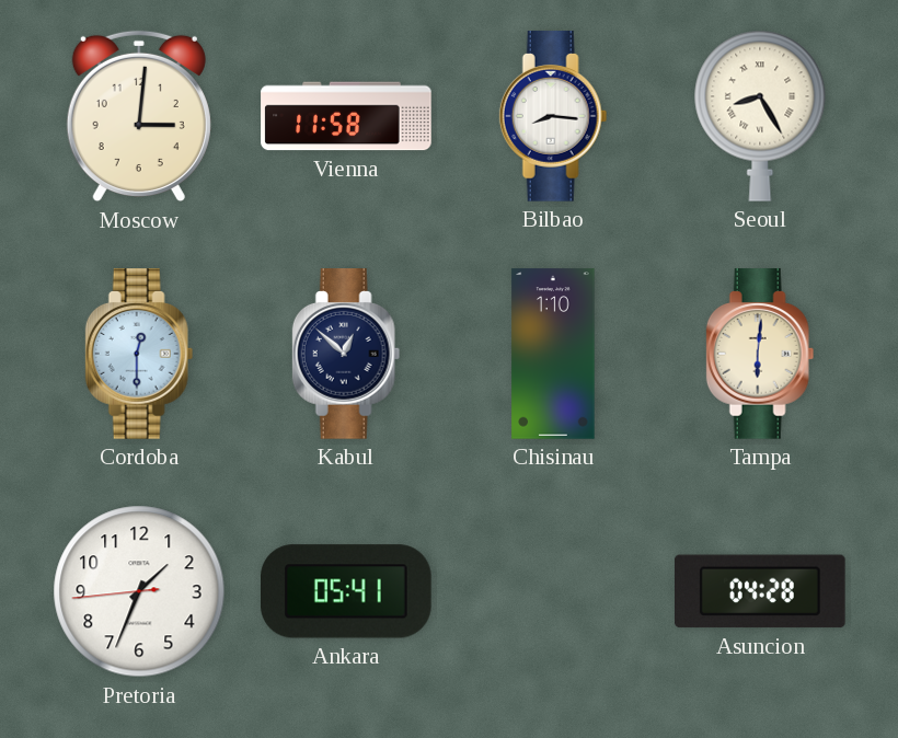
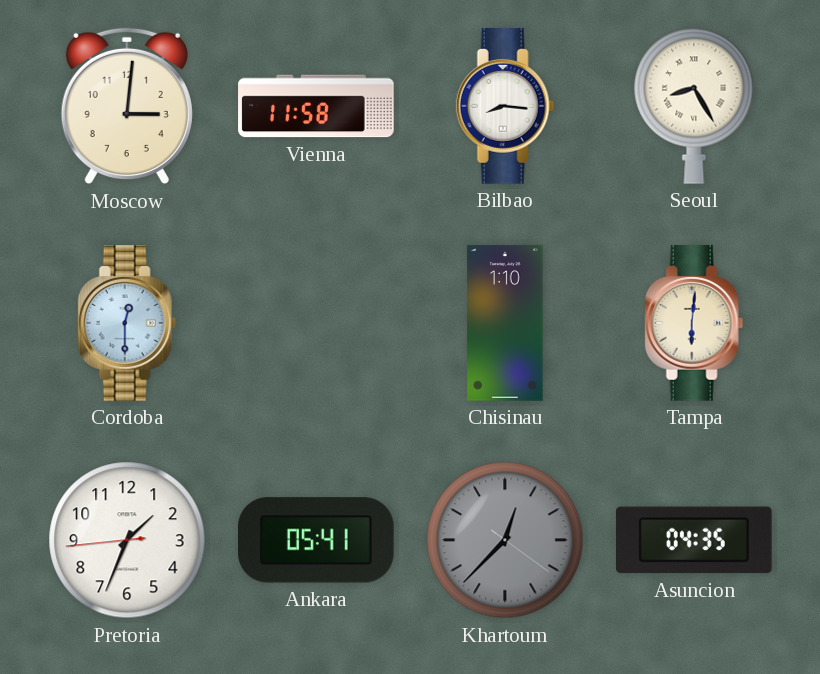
Kabul: 12:52 -> none (346, 354)
Khartoum: none -> 12:37 (505, 540)
Asuncion: 04:28 -> 04:35 (695, 540)
